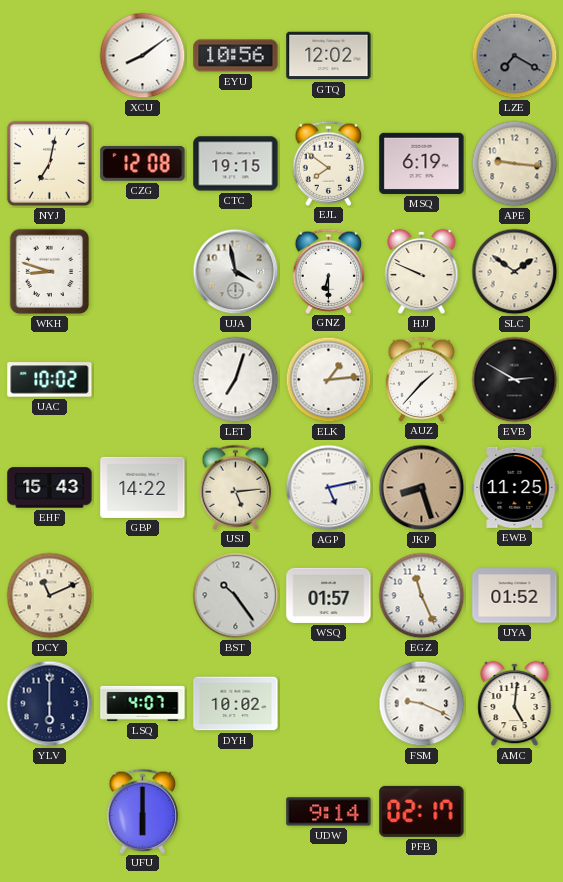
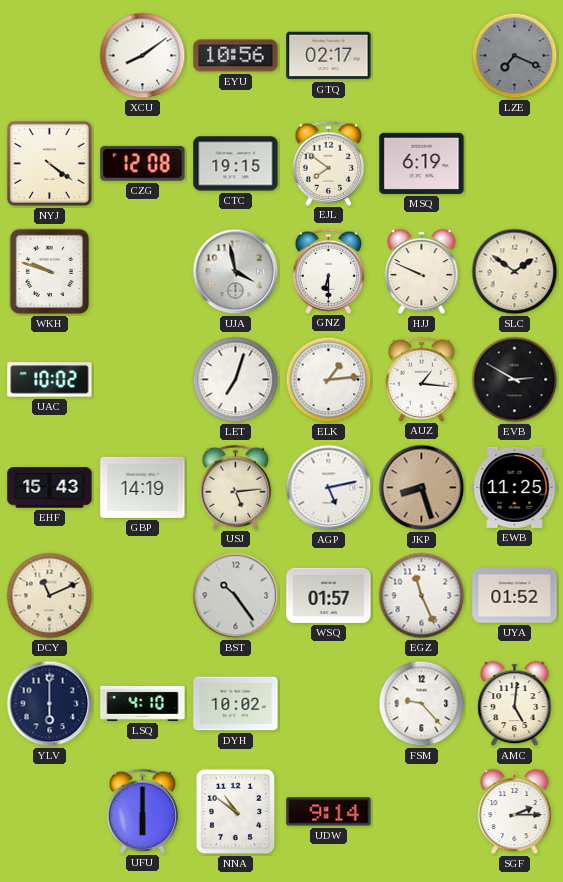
GTQ: 12:02 -> 02:17 (329, 56)
LZE: 7:20 -> 7:19 (515, 56)
NYJ: 7:02 -> 4:21 (49, 163)
APE: 9:16 -> none (515, 164)
WKH: 8:48 -> 9:48 (50, 272)
AUZ: 1:37 -> 1:16 (422, 379)
GBP: 14:22 -> 14:19 (143, 487)
LSQ: 4:07 -> 4:10 (143, 703)
FSM: 9:19 -> 9:23 (422, 704)
NNA: none -> 10:51 (236, 812)
PFB: 02:17 -> none (422, 811)
SGF: none -> 2:15 (515, 812)
